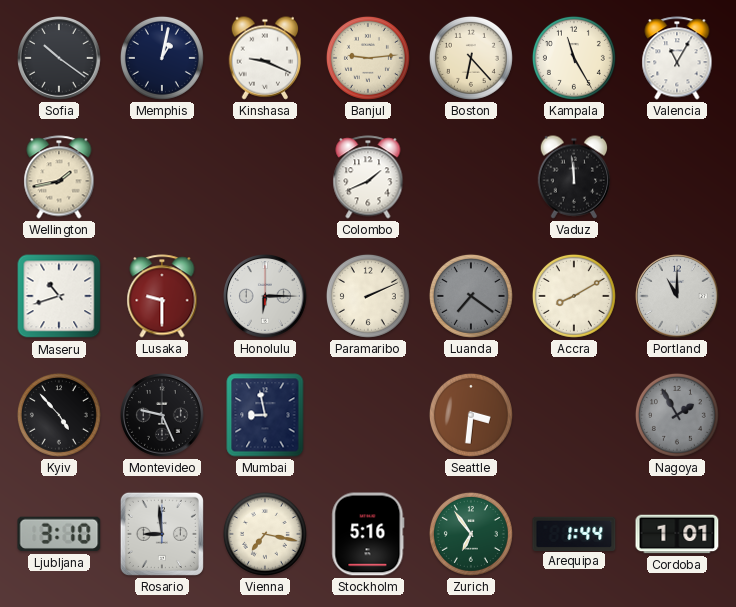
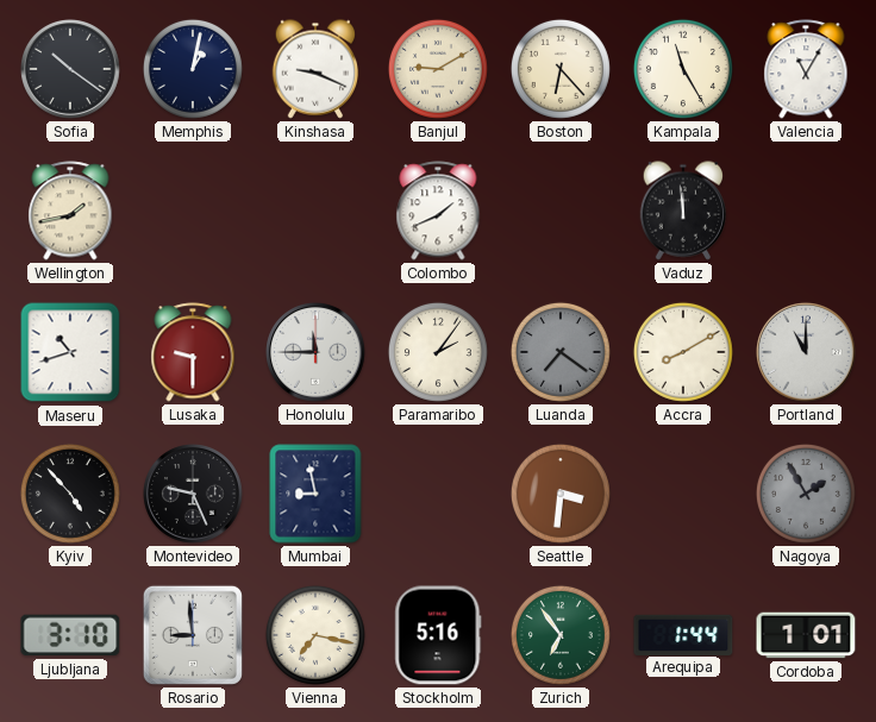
Banjul: 9:14 -> 9:10 (438, 69)
Honolulu: 6:15 -> 11:45 (317, 353)
Paramaribo: 2:11 -> 2:06 (438, 352)
